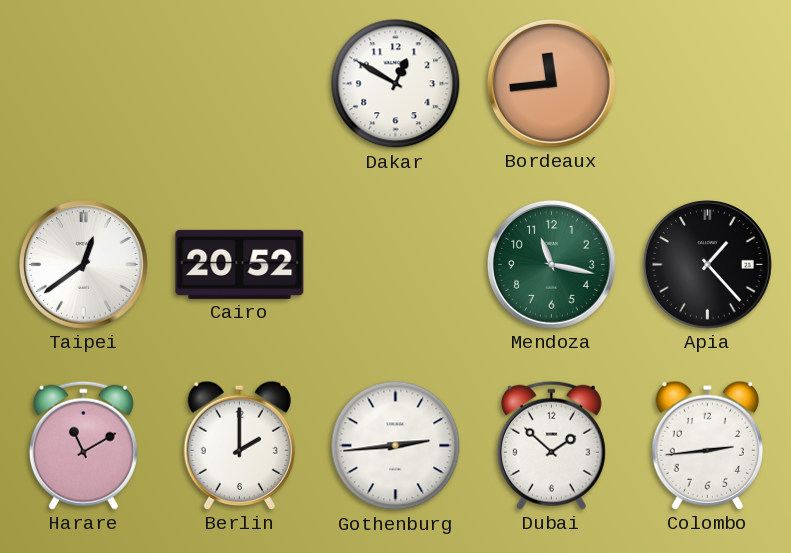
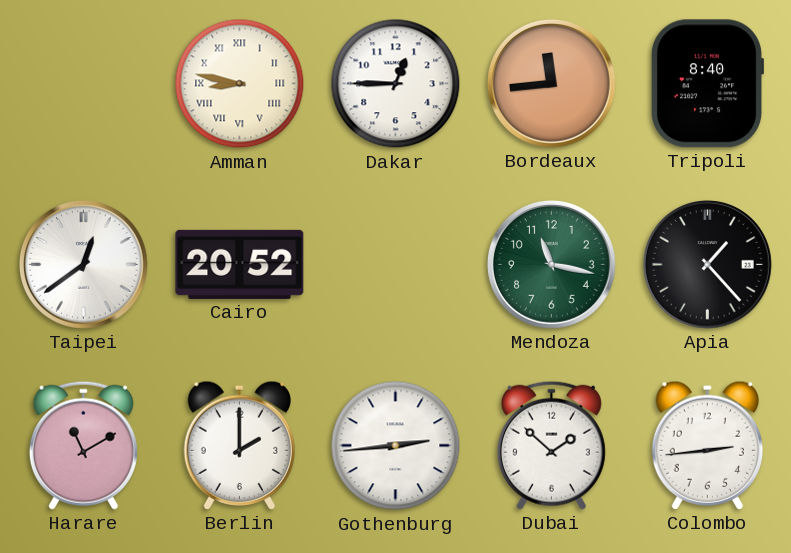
Amman: none -> 8:47 (240, 84)
Dakar: 12:50 -> 12:45 (396, 84)
Tripoli: none -> 8:40 (706, 84)
